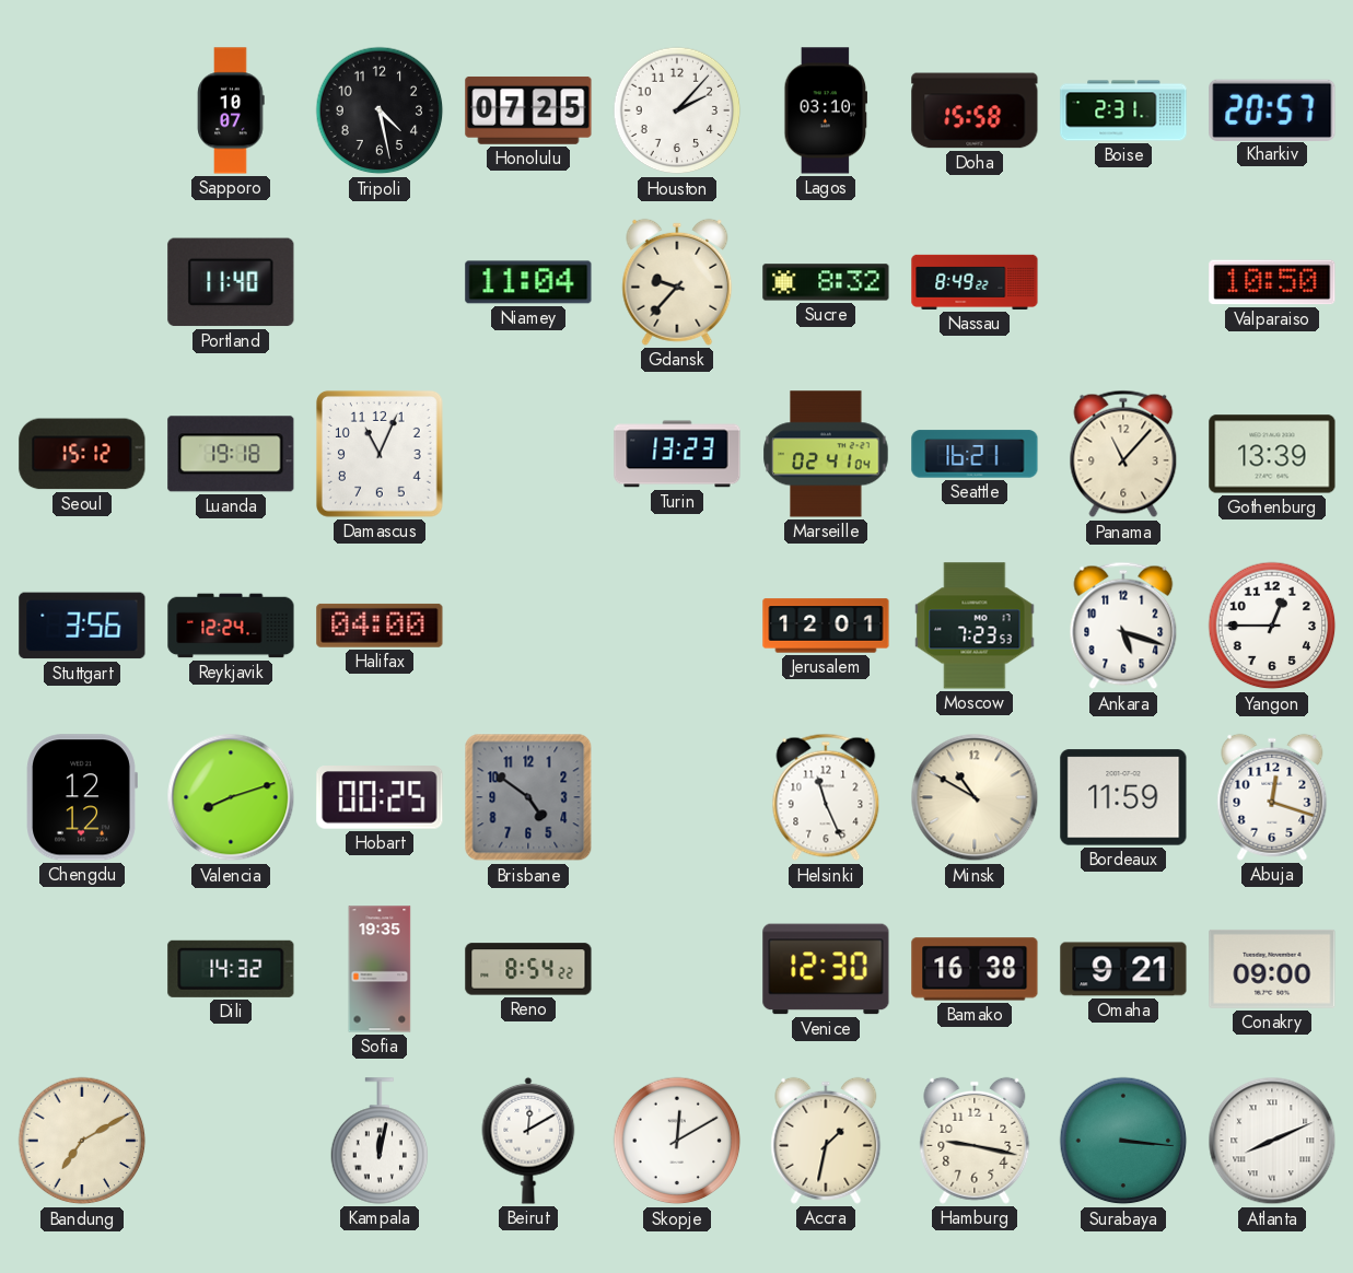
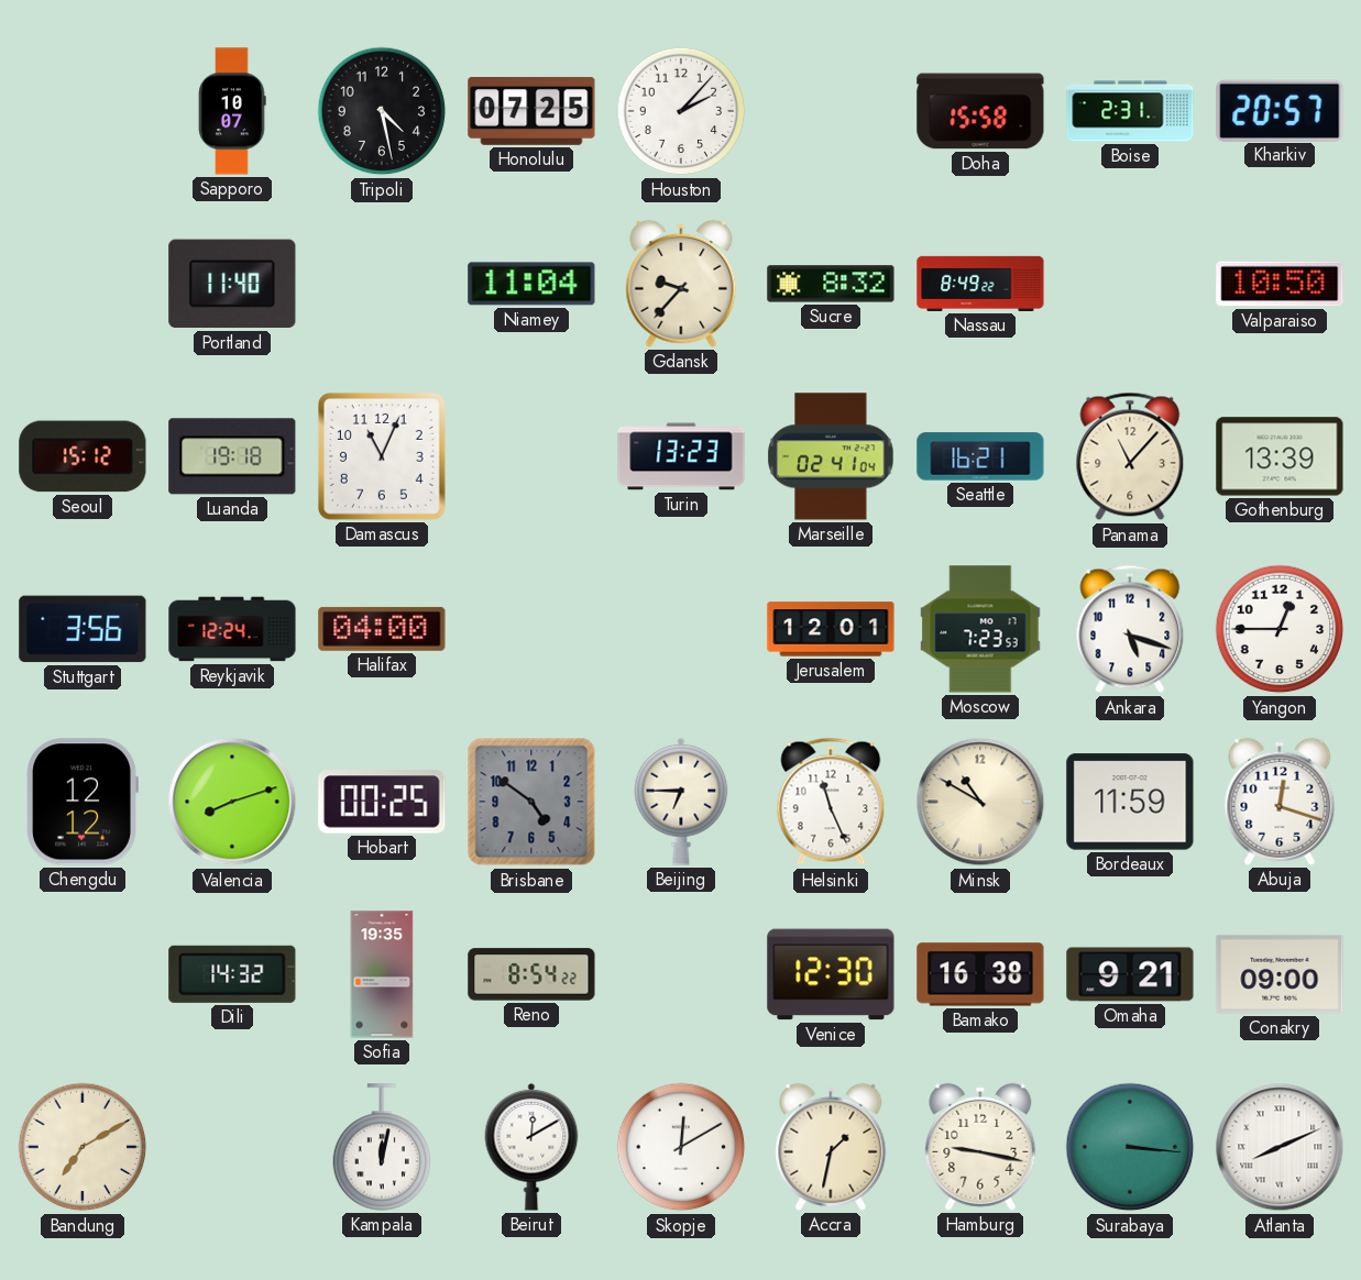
Lagos: 03:10 -> none (826, 110)
Beijing: none -> 6:45 (681, 802)
